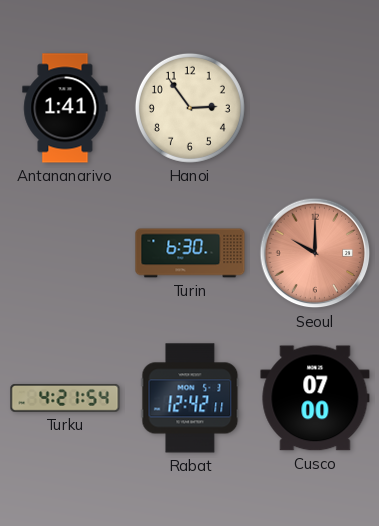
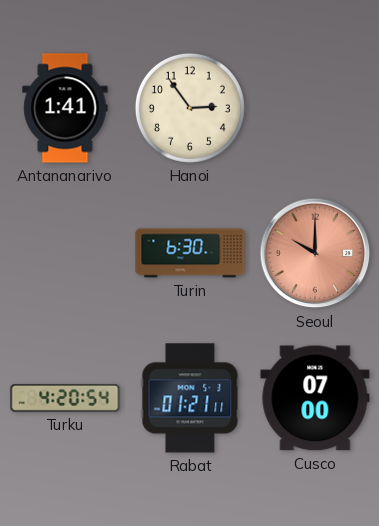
Turku: 4:21 -> 4:20 (65, 398)
Rabat: 12:42 -> 01:21 (190, 398)
